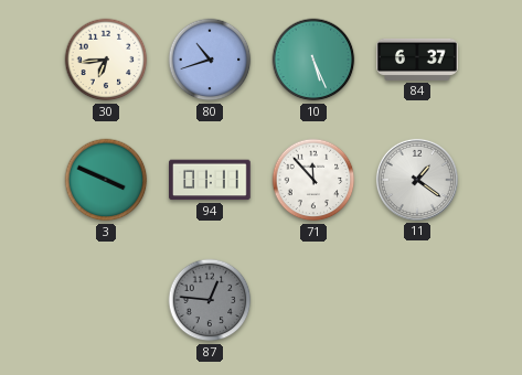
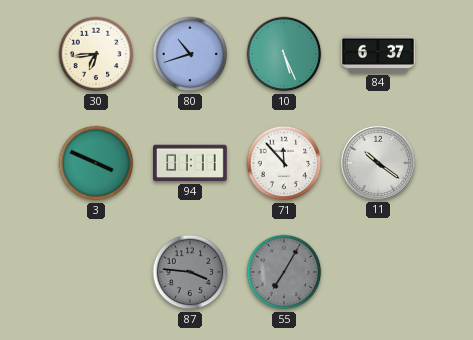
11: 1:21 -> 10:21 (378, 163)
87: 12:46 -> 3:46 (190, 272)
55: none -> 7:05 (284, 272)
